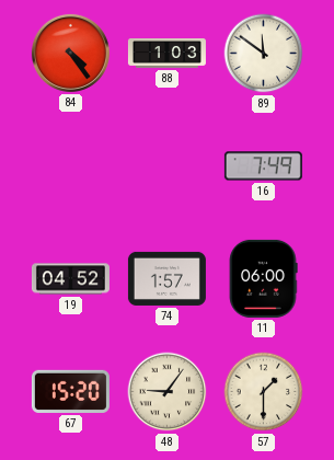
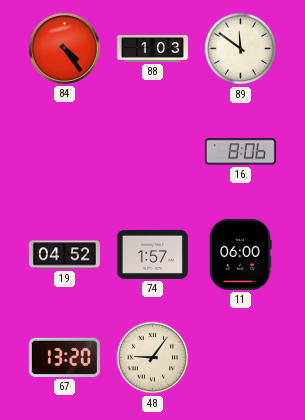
16: 7:49 -> 8:06 (240, 152)
67: 15:20 -> 13:20 (64, 357)
57: 1:30 -> none (264, 392)
